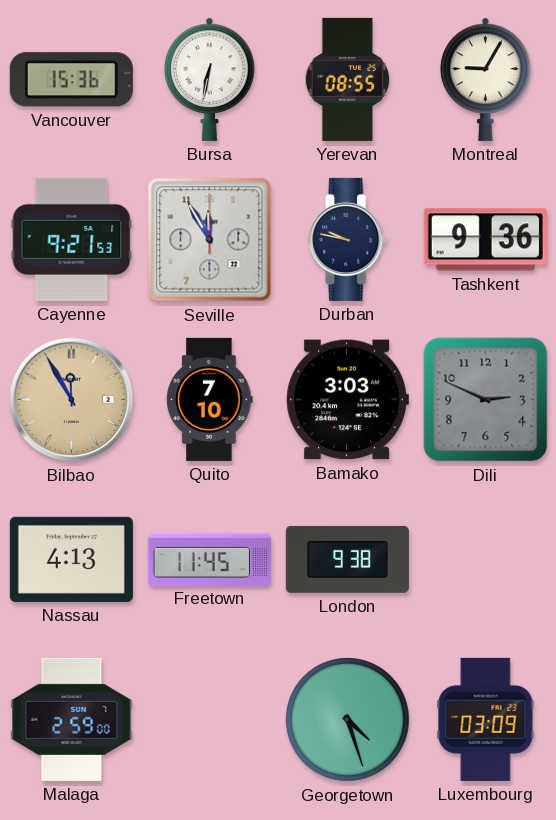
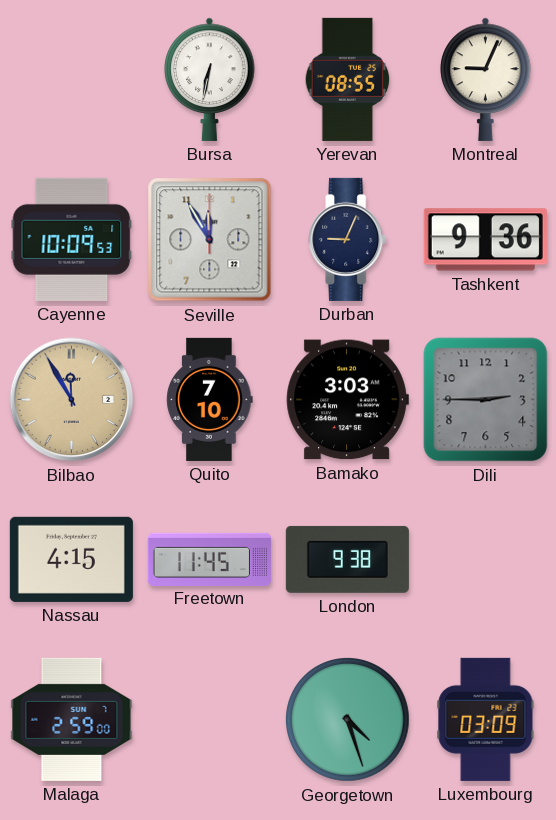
Vancouver: 15:36 -> none (71, 80)
Montreal: 9:05 -> 9:04 (486, 79)
Cayenne: 9:21 -> 10:09 (72, 239)
Durban: 9:47 -> 9:04 (348, 239)
Dili: 2:49 -> 2:45 (486, 400)
Nassau: 4:13 -> 4:15 (71, 559)
